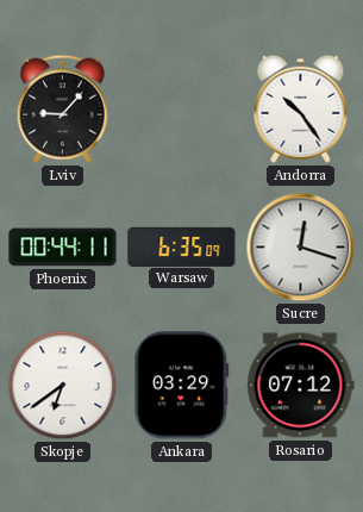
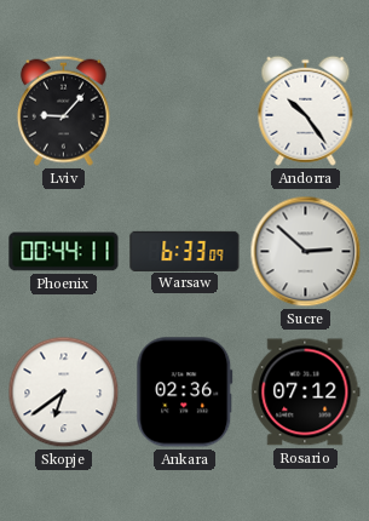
Warsaw: 6:35 -> 6:33 (185, 251)
Sucre: 12:18 -> 2:52 (306, 252)
Ankara: 03:29 -> 02:36 (185, 393)
